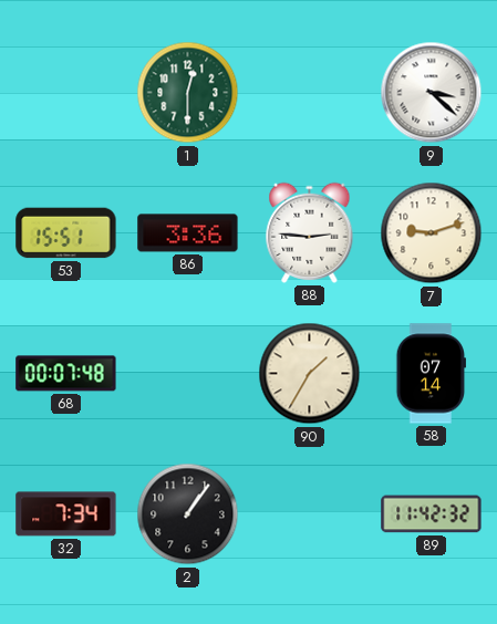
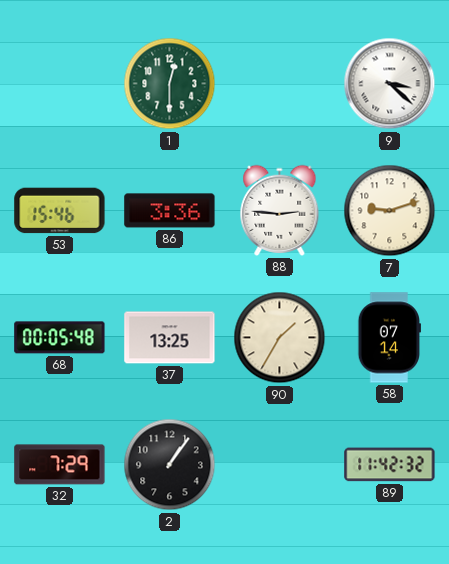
53: 15:51 -> 15:46 (60, 211)
68: 00:07 -> 00:05 (60, 338)
37: none -> 13:25 (170, 338)
32: 7:34 -> 7:29 (60, 465)
